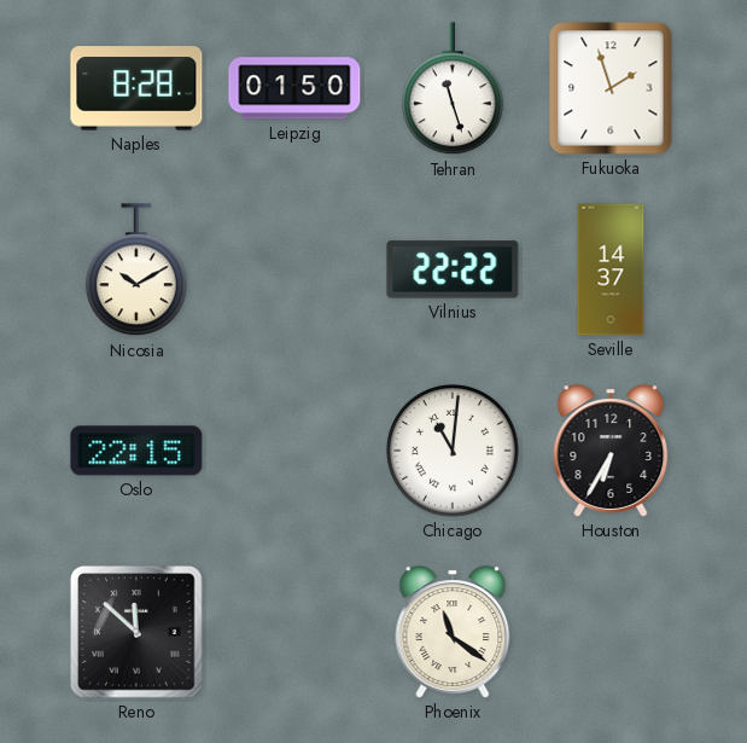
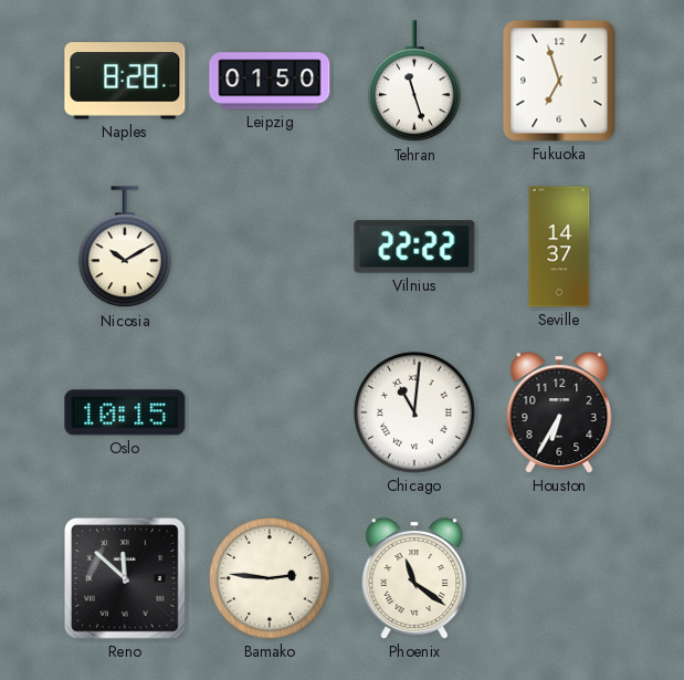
Fukuoka: 1:57 -> 6:57 (559, 81)
Oslo: 22:15 -> 10:15 (125, 412)
Bamako: none -> 2:46 (271, 579)
